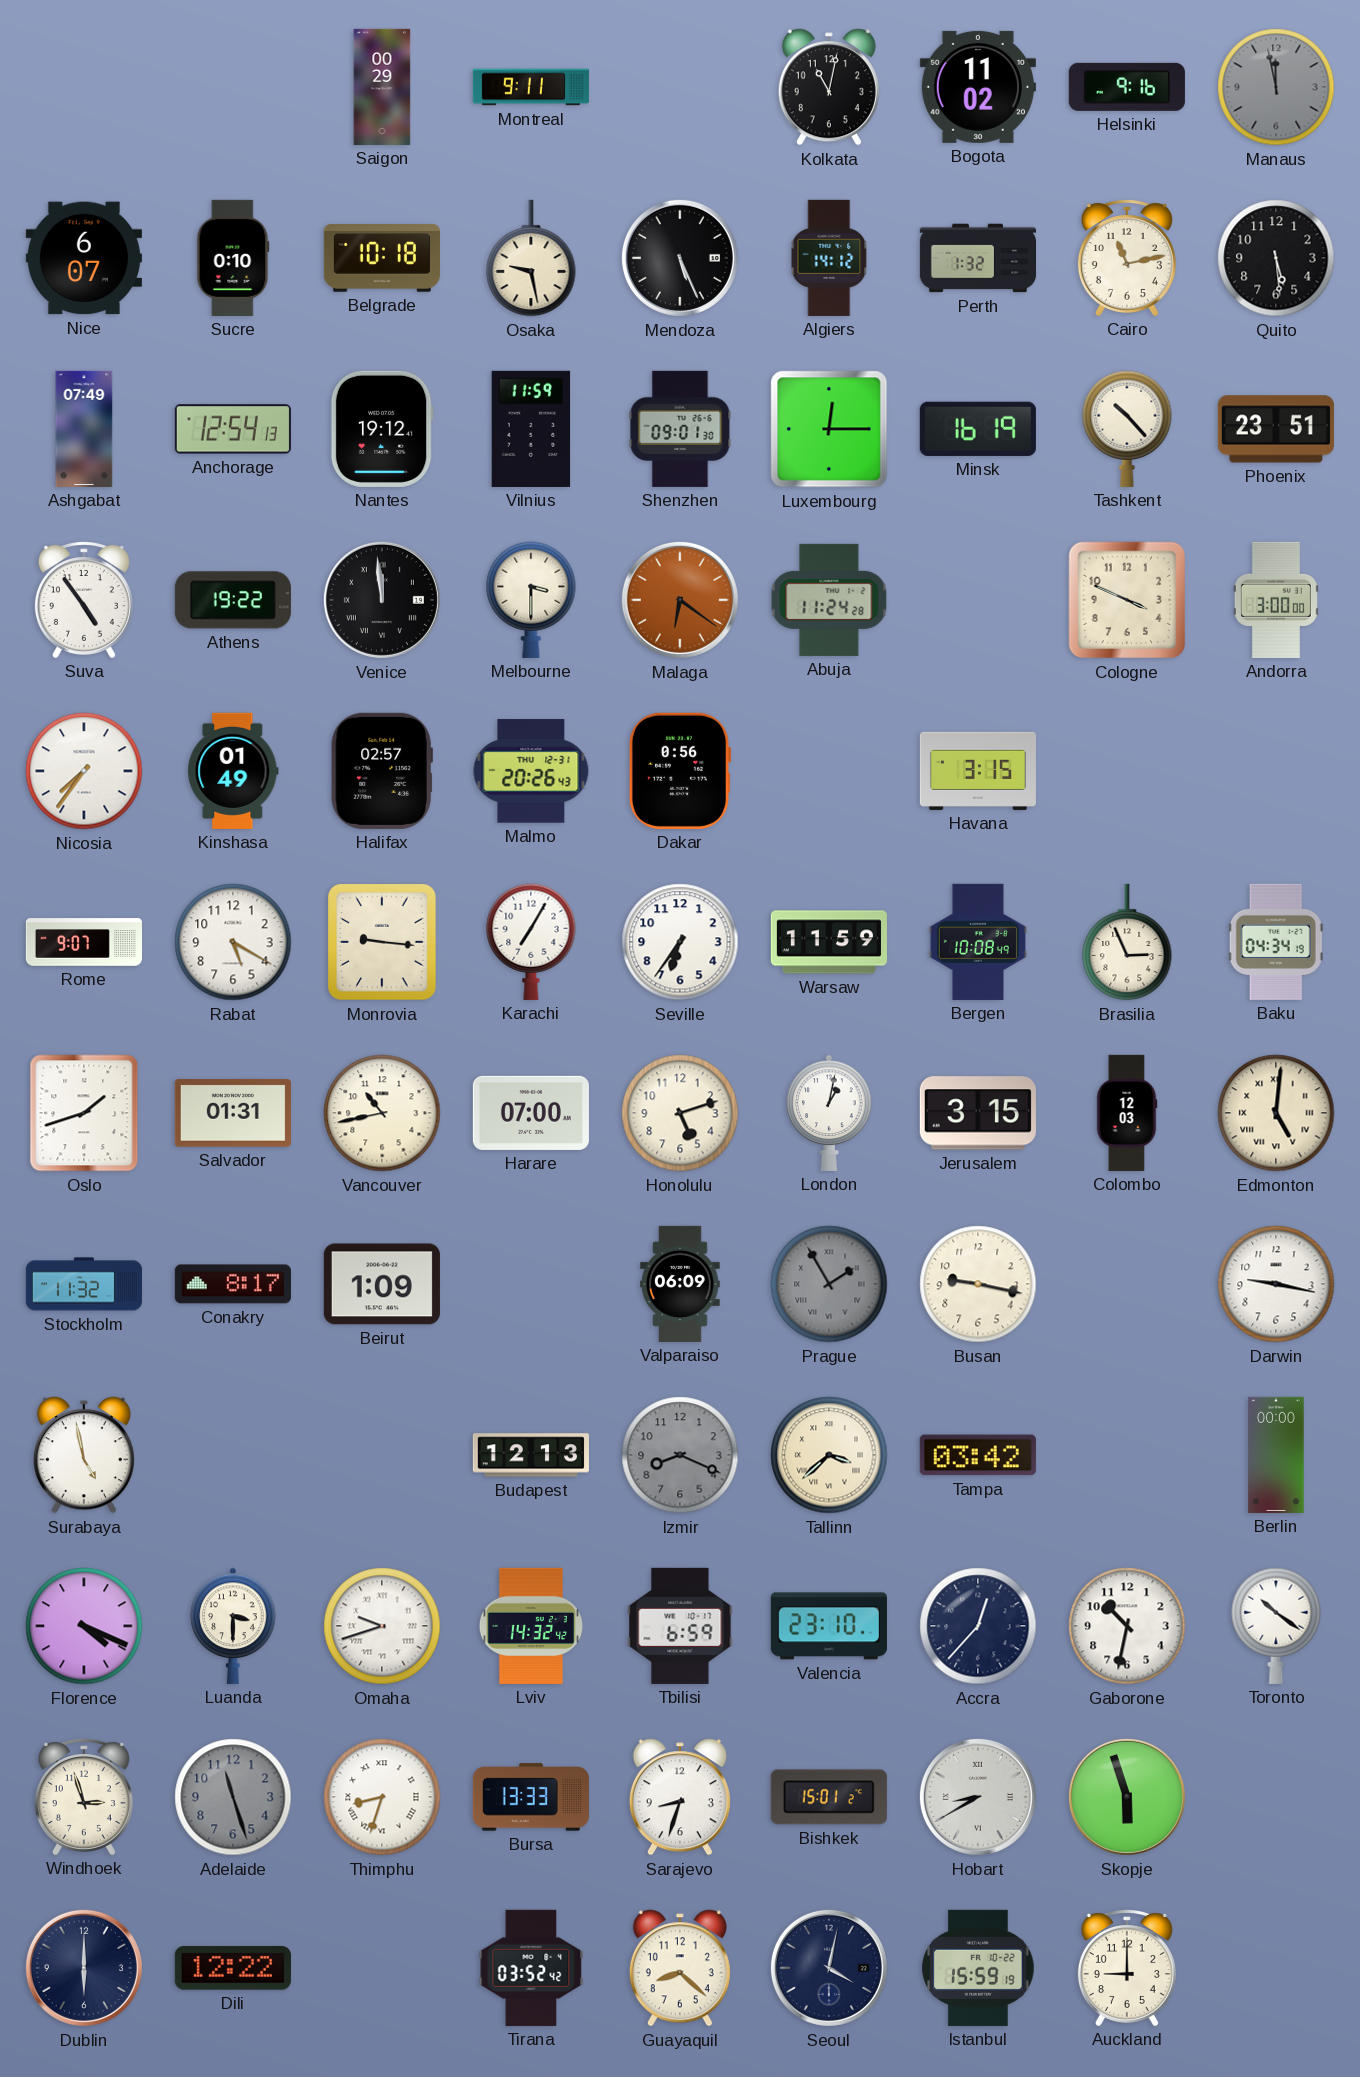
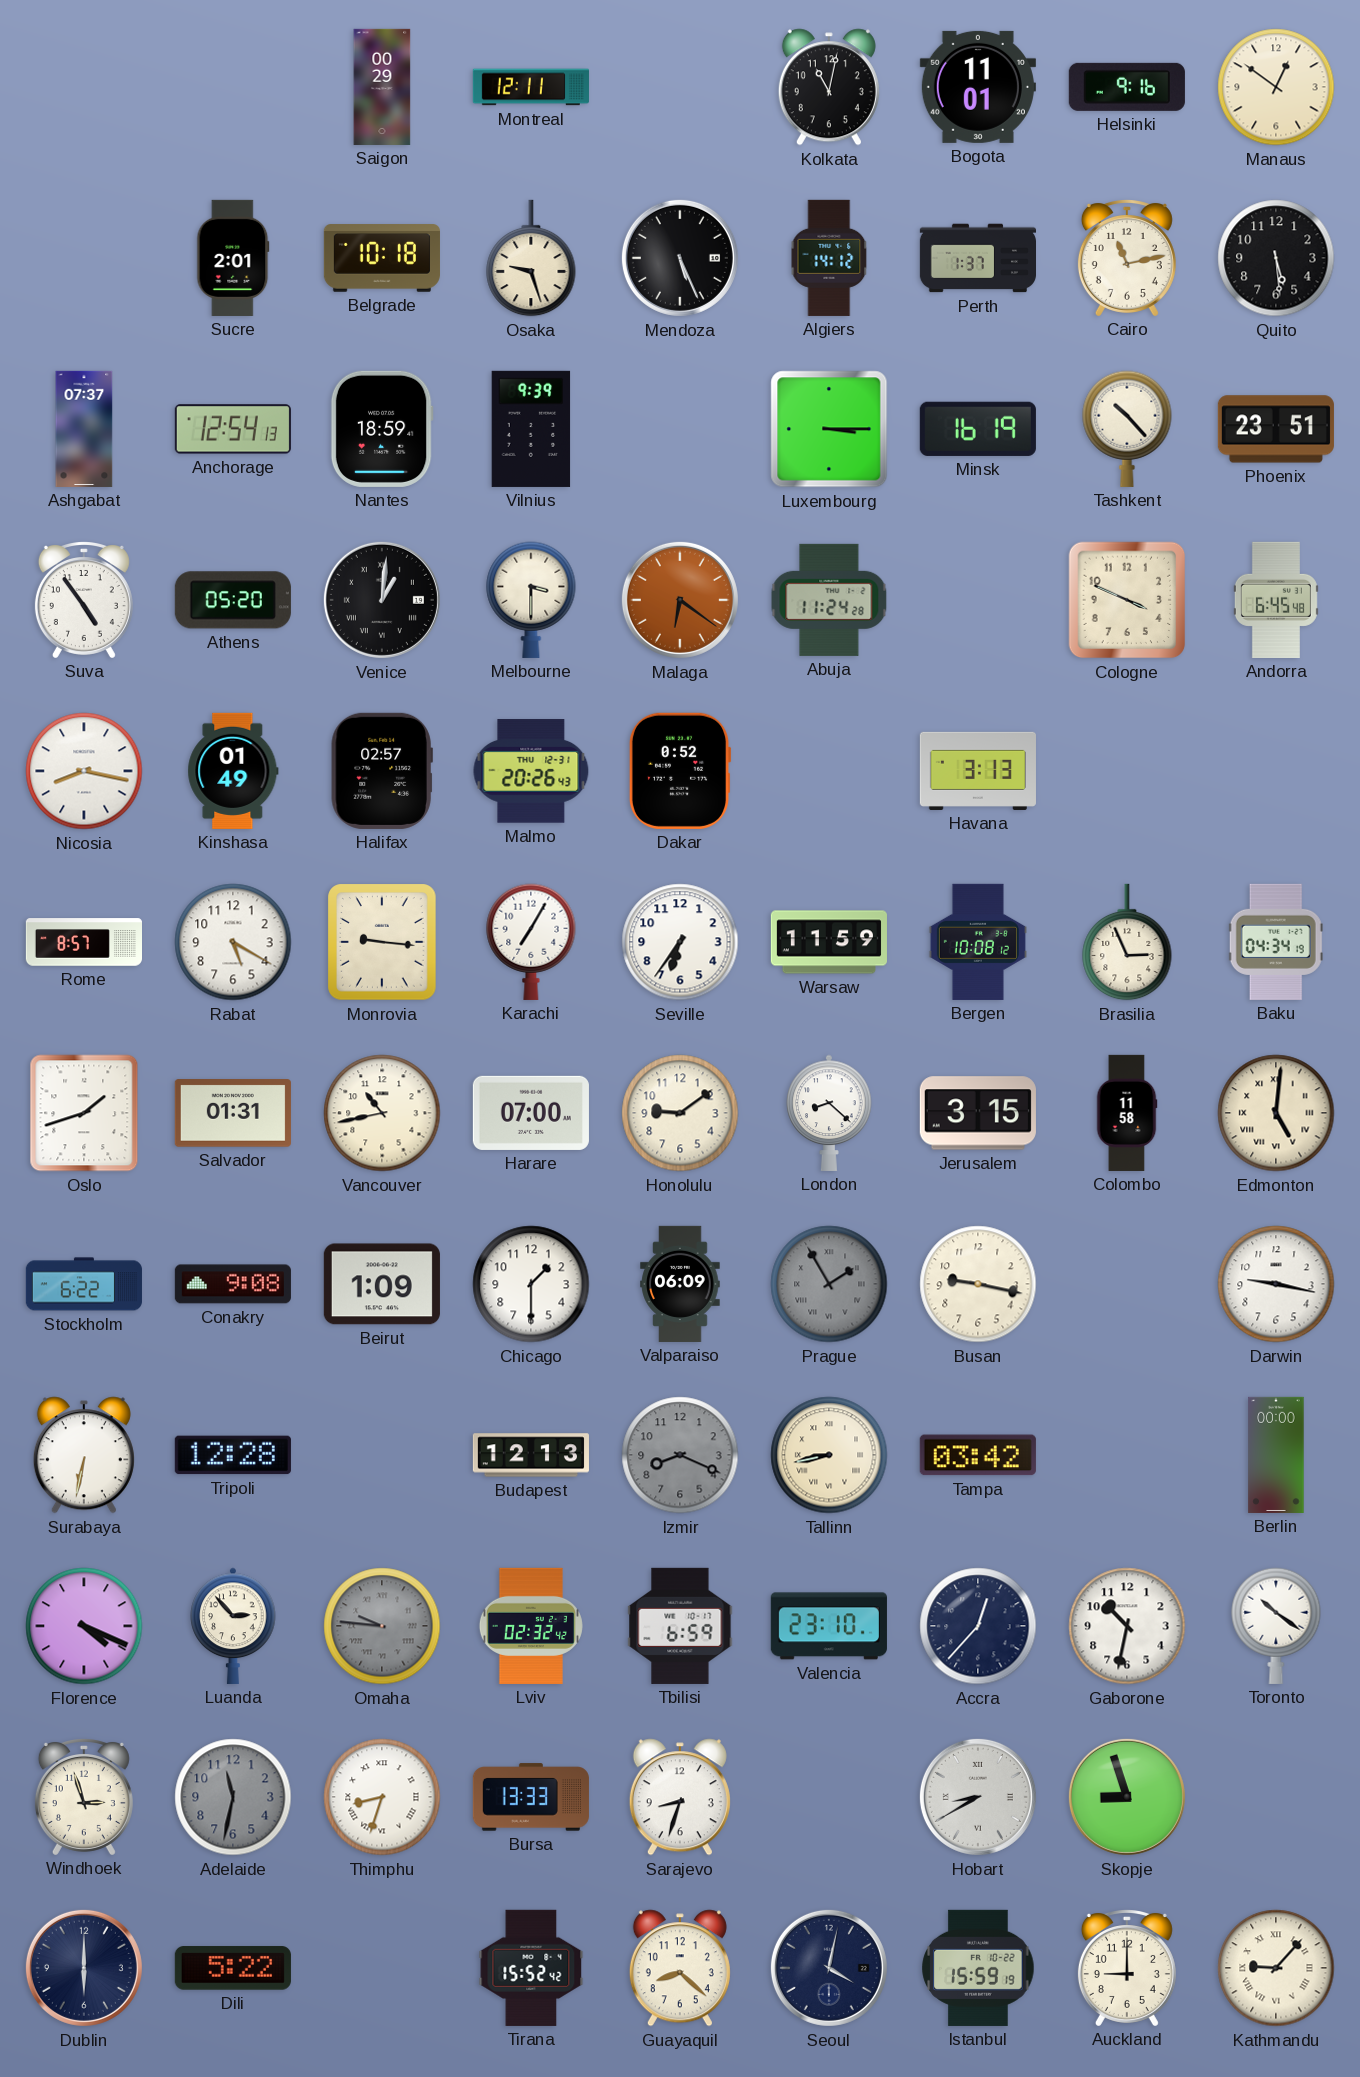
Montreal: 9:11 -> 12:11 (531, 87)
Bogota: 11:02 -> 11:01 (978, 87)
Manaus: 11:58 -> 12:51 (1276, 87)
Manaus dial: grey -> cream (1276, 87)
Nice: 6:07 -> none (84, 258)
Sucre: 0:10 -> 2:01 (233, 258)
Osaka: 9:28 -> 9:27 (531, 258)
Perth: 1:32 -> 1:37 (977, 258)
Ashgabat: 07:49 -> 07:37 (84, 429)
Nantes: 19:12 -> 18:59 (382, 429)
Vilnius: 11:59 -> 9:39 (531, 429)
Shenzhen: 09:01 -> none (680, 429)
Luxembourg: 12:15 -> 3:15 (829, 429)
Athens: 19:22 -> 05:20 (233, 600)
Venice: 11:59 -> 1:01 (382, 600)
Andorra: 3:00 -> 6:45 (1276, 600)
Nicosia: 7:36 -> 8:17 (84, 771)
Dakar: 0:56 -> 0:52 (680, 771)
Havana: 3:15 -> 3:13 (978, 771)
Rome: 9:07 -> 8:57 (83, 942)
Bergen: 10:08:49 -> 10:08:12 (978, 942)
Honolulu: 5:12 -> 9:09 (680, 1113)
London: 1:02 -> 8:22 (829, 1113)
Colombo: 12:03 -> 11:58 (1127, 1113)
Stockholm: 11:32 -> 6:22 (84, 1284)
Conakry: 8:17 -> 9:08 (233, 1284)
Chicago: none -> 1:30 (531, 1284)
Surabaya: 4:58 -> 6:32 (84, 1455)
Tripoli: none -> 12:28 (233, 1455)
Tallinn: 3:38 -> 8:43 (829, 1455)
Luanda: 3:30 -> 2:53 (233, 1626)
Omaha: 9:42 -> 9:46 (382, 1626)
Omaha dial: white -> grey (382, 1626)
Lviv: 14:32 -> 02:32 (531, 1626)
Adelaide: 11:27 -> 11:32 (233, 1797)
Bishkek: 15:01 -> none (829, 1797)
Skopje: 5:57 -> 8:57 (1127, 1797)
Dili: 12:22 -> 5:22 (233, 1968)
Tirana: 03:52 -> 15:52 (531, 1968)
Kathmandu: none -> 9:07 (1276, 1968)
